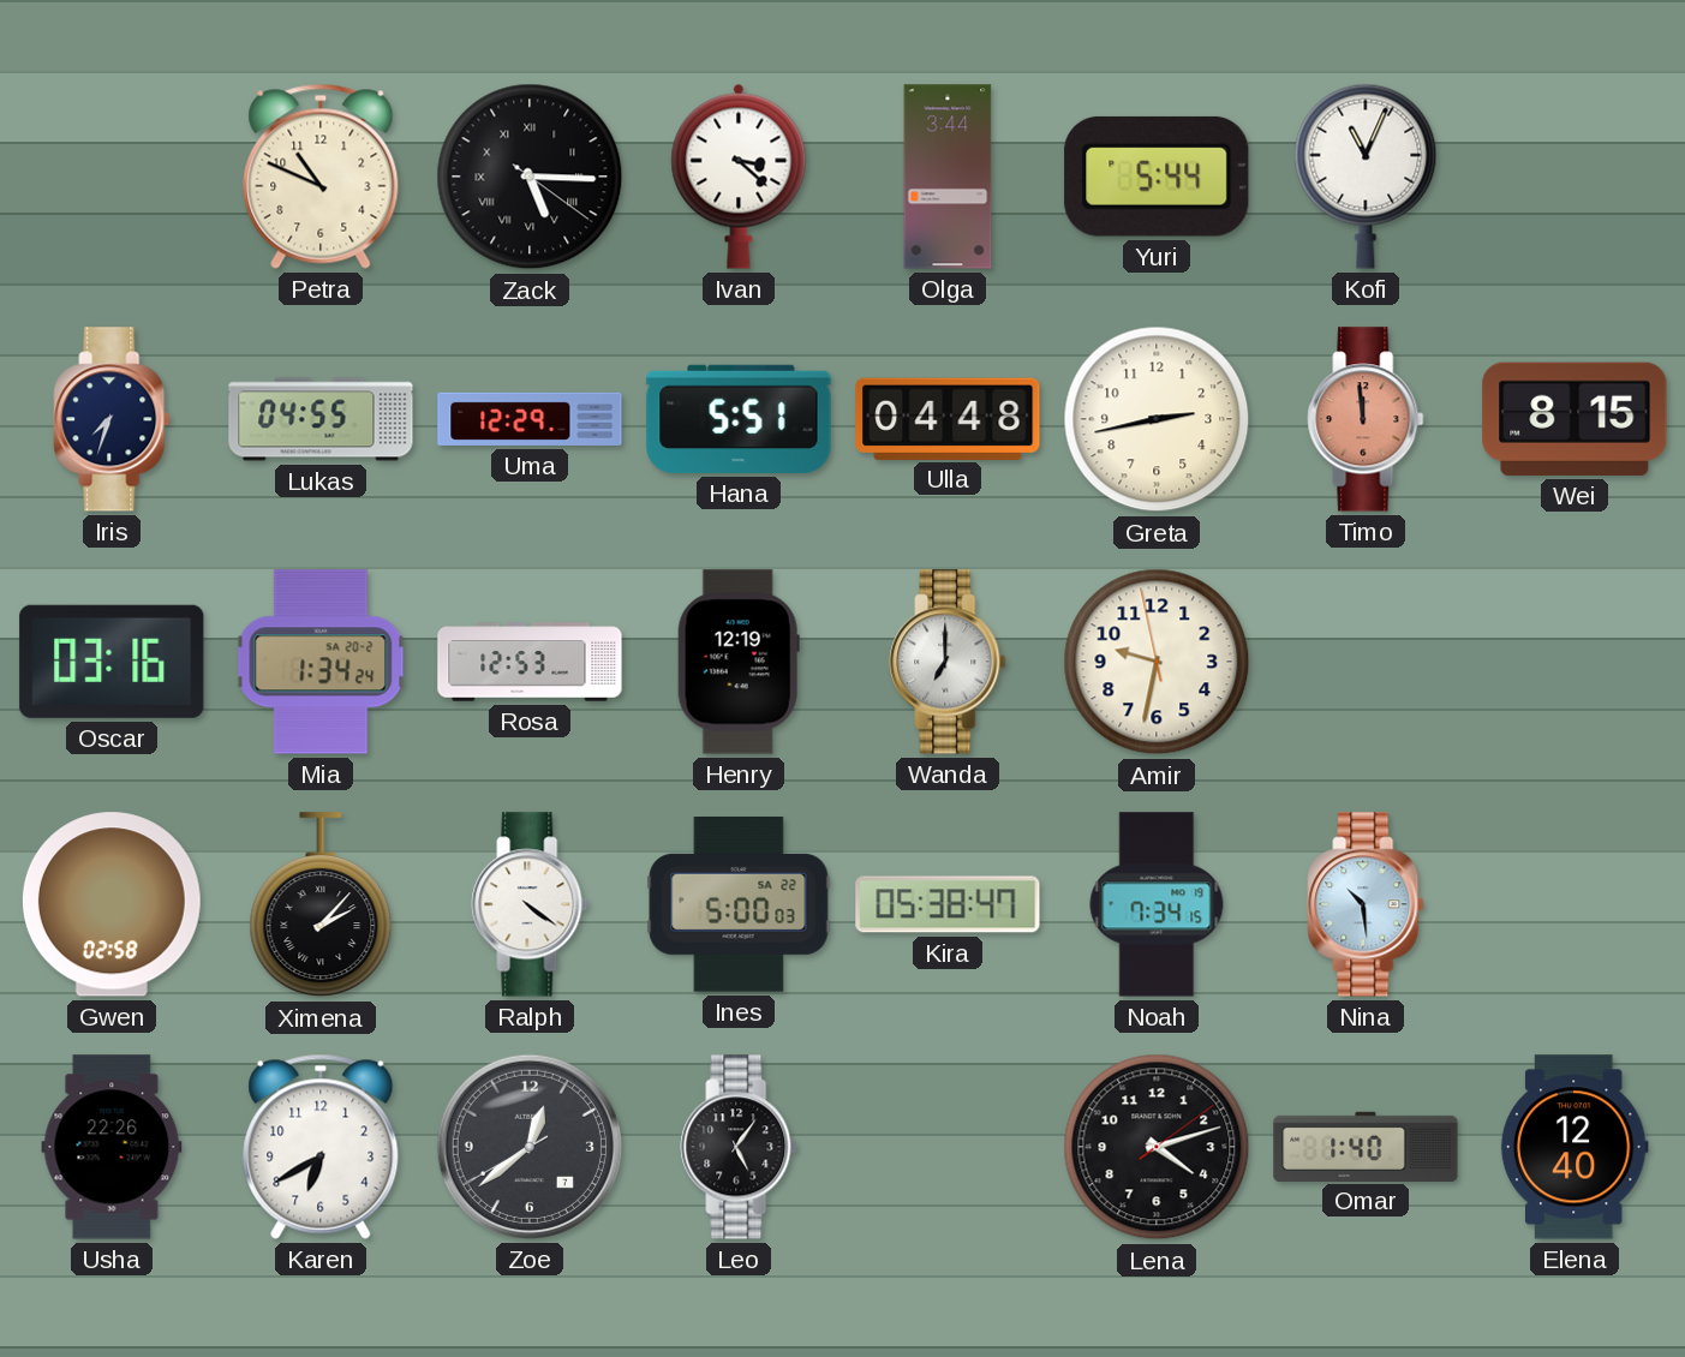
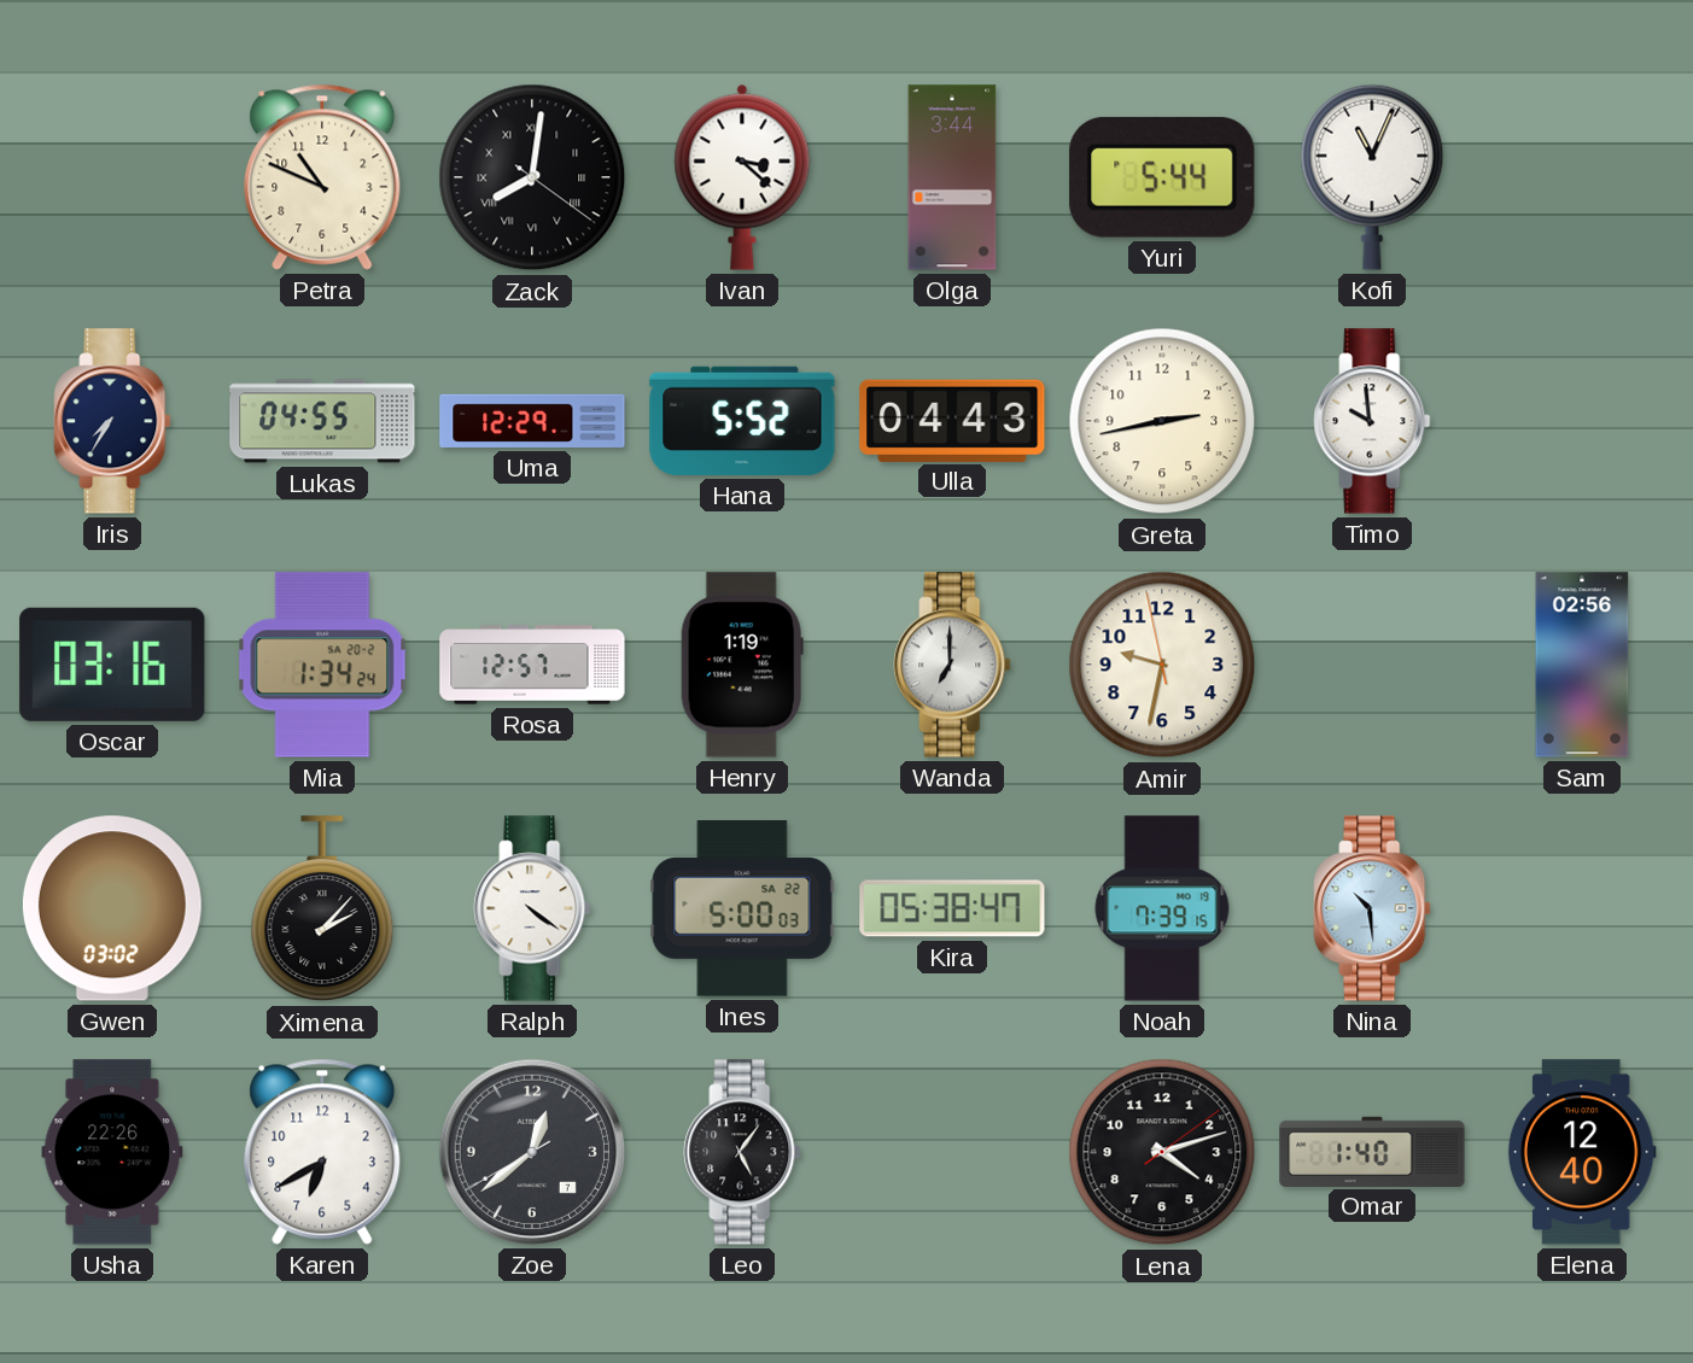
Zack: 5:15 -> 8:01 (532, 177)
Iris: 7:33 -> 7:35 (112, 421)
Hana: 5:51 -> 5:52 (742, 421)
Ulla: 04:48 -> 04:43 (952, 420)
Timo: 11:59 -> 9:59 (1372, 421)
Timo dial: salmon -> white (1372, 421)
Wei: 8:15 -> none (1575, 419)
Rosa: 12:53 -> 12:57 (532, 665)
Henry: 12:19 -> 1:19 (742, 665)
Sam: none -> 02:56 (1582, 665)
Gwen: 02:58 -> 03:02 (112, 908)
Noah: 7:34 -> 7:39 (1162, 908)
